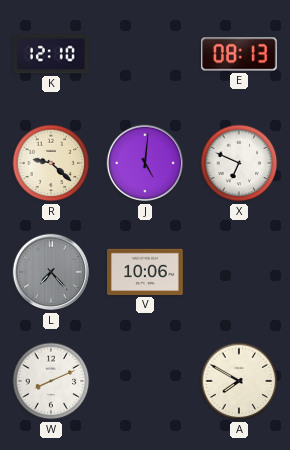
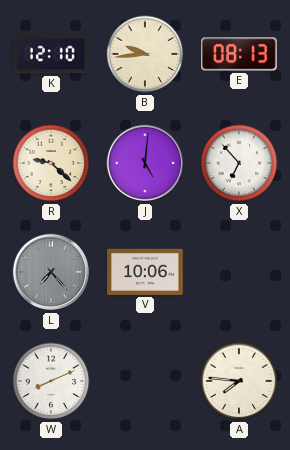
B: none -> 9:44 (145, 54)
X: 6:49 -> 6:53 (239, 163)
A: 7:50 -> 7:46 (239, 381)
